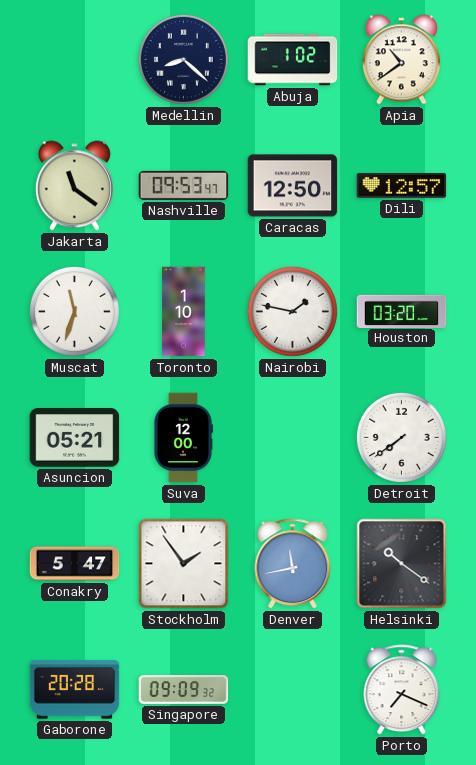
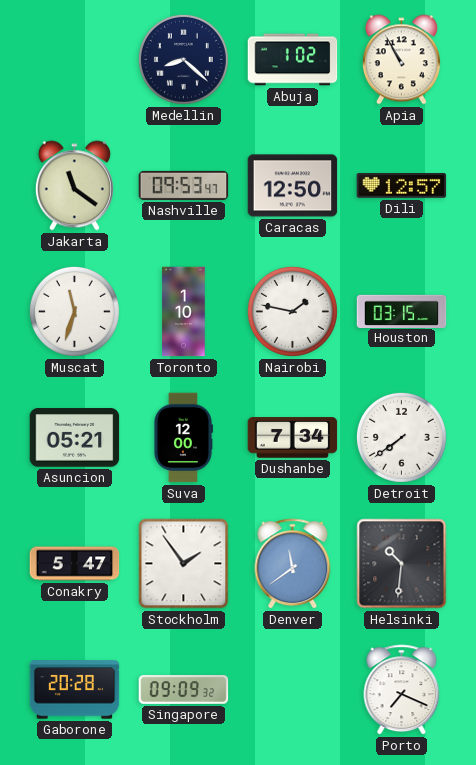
Apia: 10:39 -> 10:55 (401, 60)
Houston: 03:20 -> 03:15 (402, 311)
Dushanbe: none -> 7:34 (293, 438)
Denver: 11:43 -> 11:39 (293, 564)
Helsinki: 10:21 -> 10:31 (402, 564)
